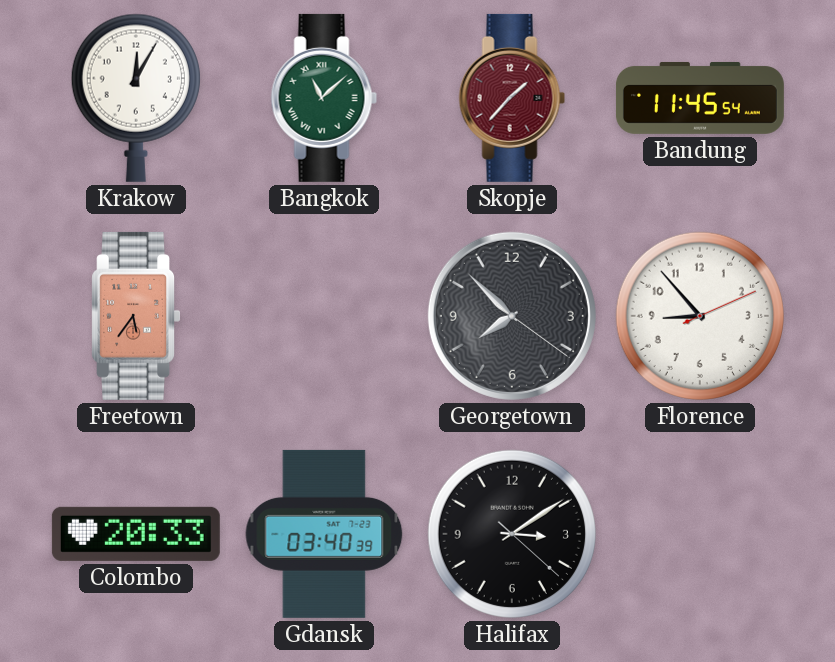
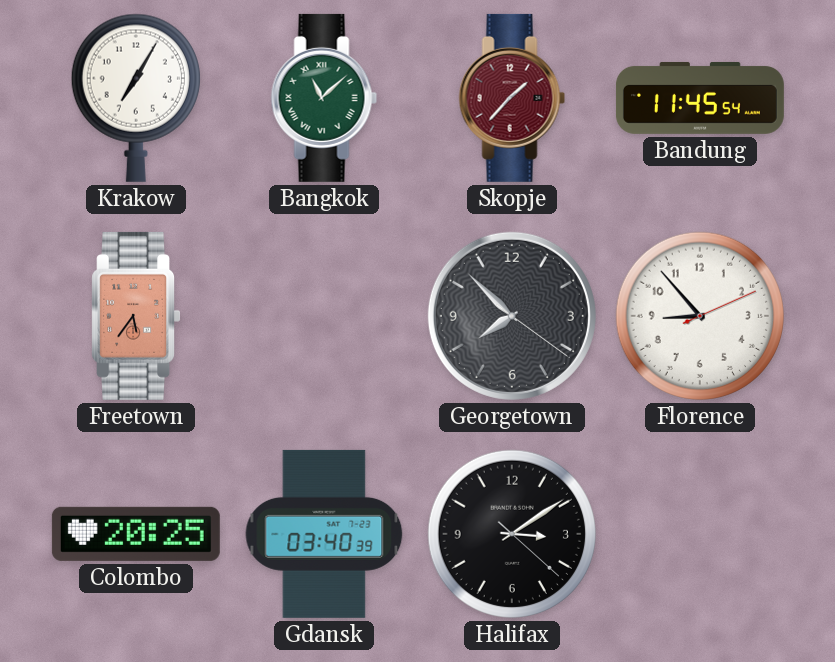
Krakow: 12:05 -> 7:05 (136, 98)
Colombo: 20:33 -> 20:25 (136, 534)
